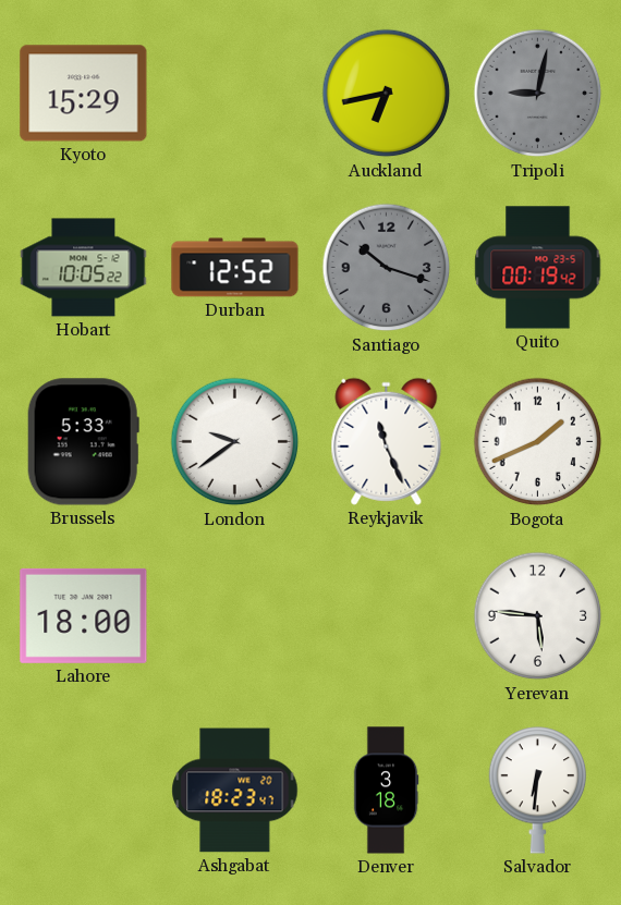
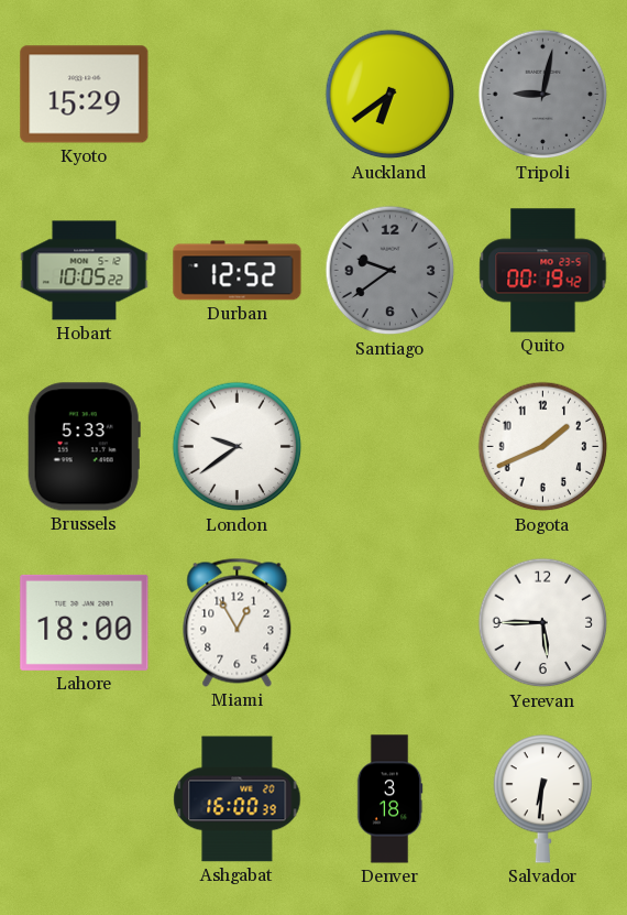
Auckland: 6:43 -> 6:39 (391, 95)
Santiago: 10:18 -> 9:39 (391, 271)
Reykjavik: 11:26 -> none (387, 441)
Miami: none -> 12:55 (238, 622)
Yerevan: 5:46 -> 5:45 (543, 623)
Ashgabat: 18:23 -> 16:00 (238, 799)
